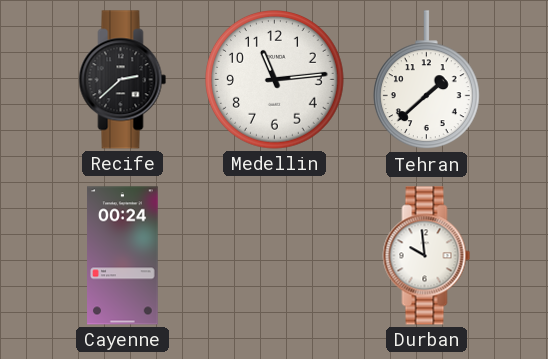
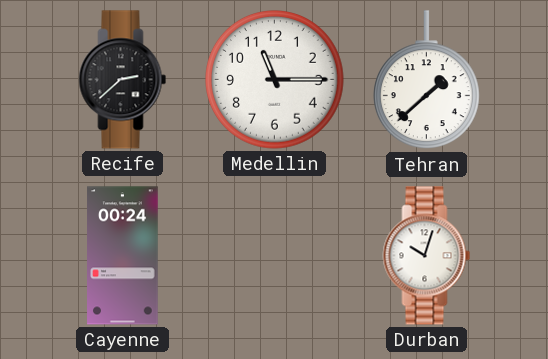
Medellin: 11:14 -> 11:15 (275, 80)
Durban: 9:59 -> 10:03 (427, 256)
